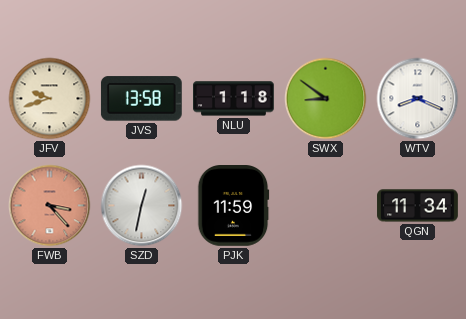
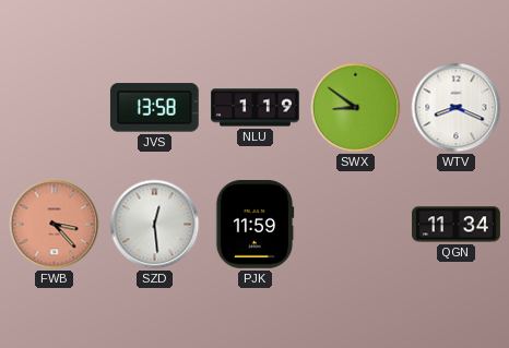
JFV: 9:42 -> none (50, 99)
NLU: 1:18 -> 1:19 (256, 108)
SZD: 12:32 -> 12:29 (155, 225)
